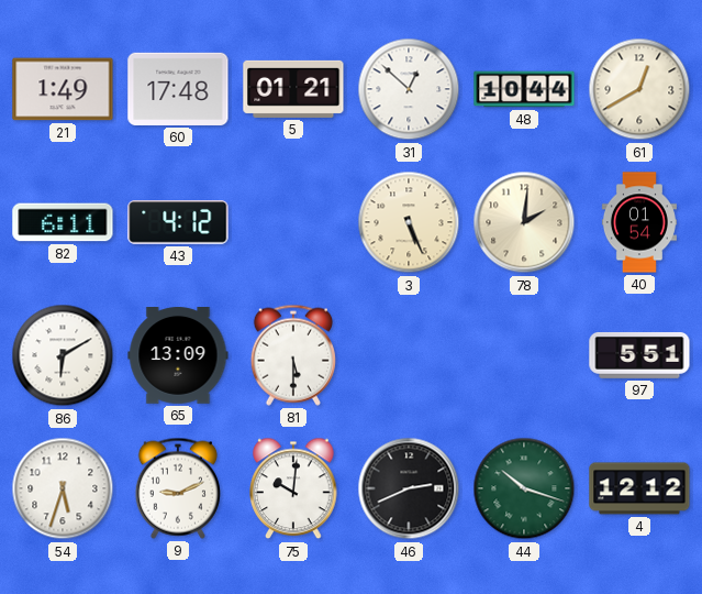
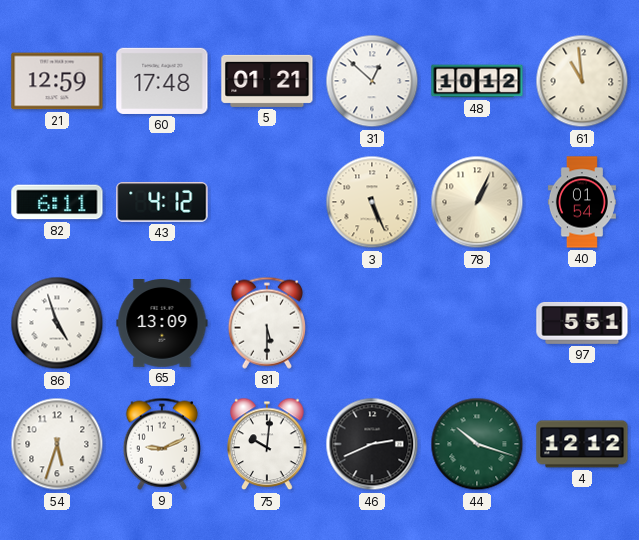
21: 1:49 -> 12:59 (57, 81)
48: 10:44 -> 10:12 (477, 81)
61: 12:40 -> 10:59 (582, 81)
78: 2:01 -> 1:04 (477, 202)
86: 6:10 -> 4:57 (57, 323)
